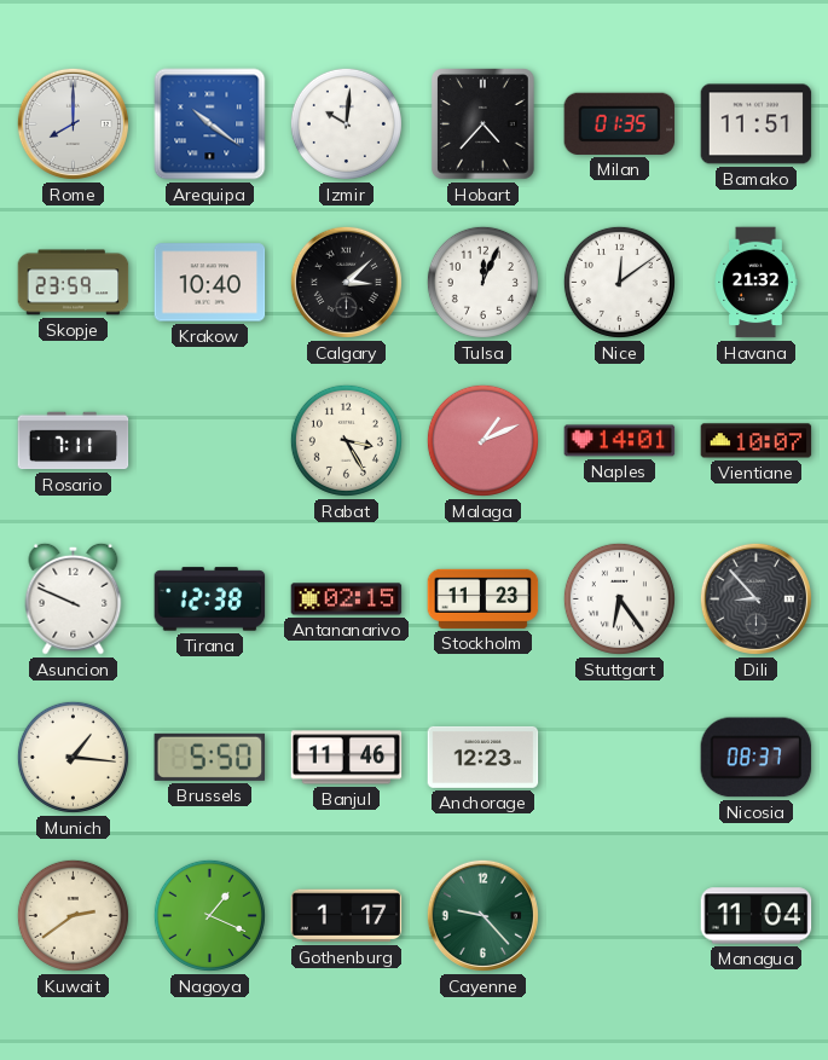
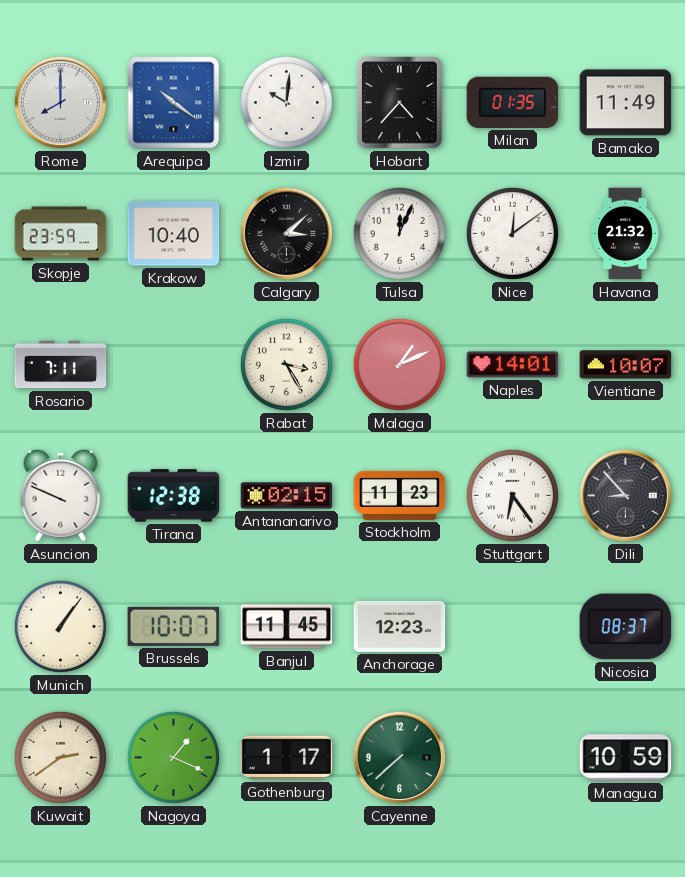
Bamako: 11:51 -> 11:49 (626, 103)
Munich: 1:16 -> 1:06 (60, 626)
Brussels: 5:50 -> 10:07 (174, 626)
Banjul: 11:46 -> 11:45 (287, 627)
Cayenne: 9:23 -> 7:38 (399, 757)
Managua: 11:04 -> 10:59 (626, 758)
